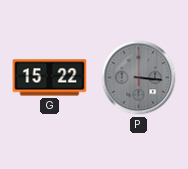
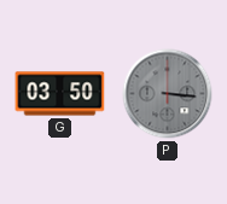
G: 15:22 -> 03:50 (60, 94)
